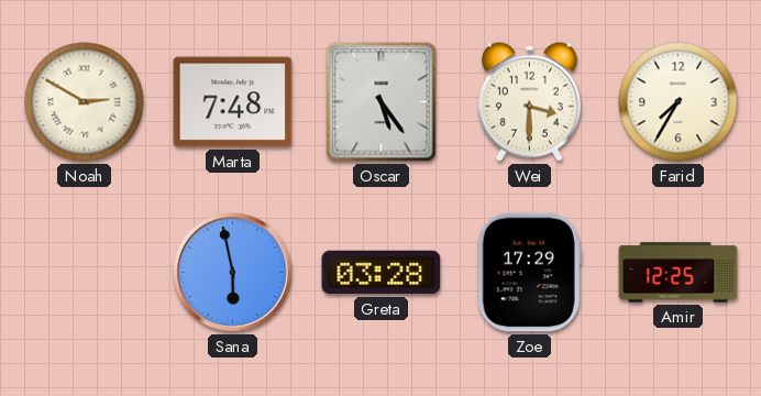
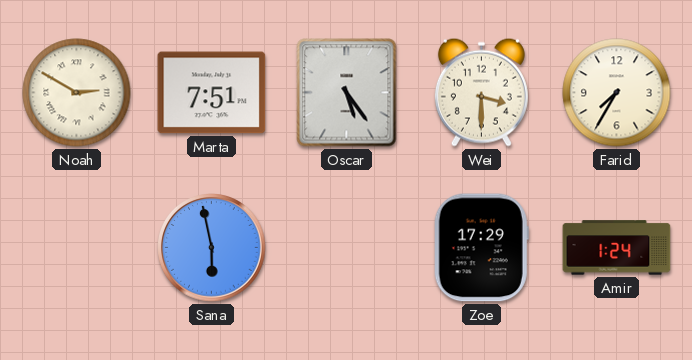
Marta: 7:48 -> 7:51 (212, 93)
Greta: 03:28 -> none (382, 273)
Amir: 12:25 -> 1:24 (617, 248)
